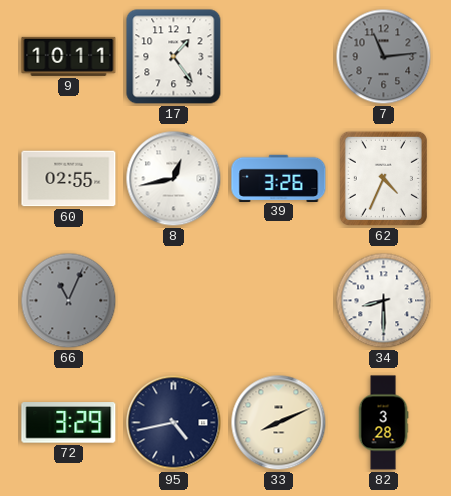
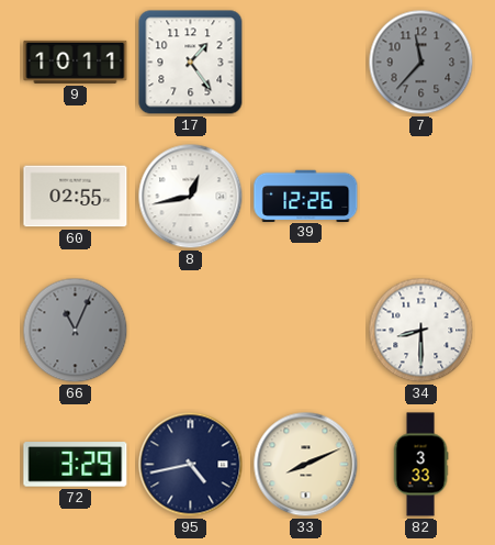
7: 11:14 -> 11:37 (421, 63)
39: 3:26 -> 12:26 (306, 196)
62: 4:34 -> none (383, 178)
82: 3:28 -> 3:33 (420, 465)
